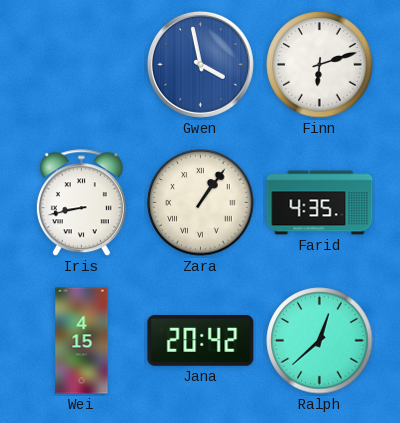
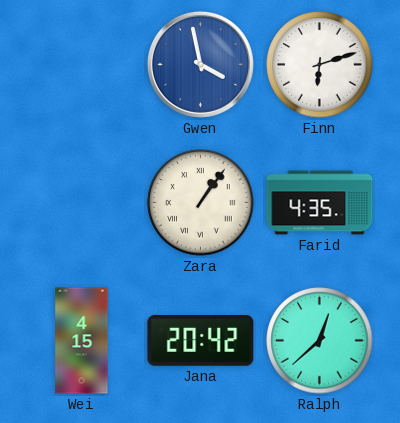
Iris: 8:43 -> none (81, 203)
